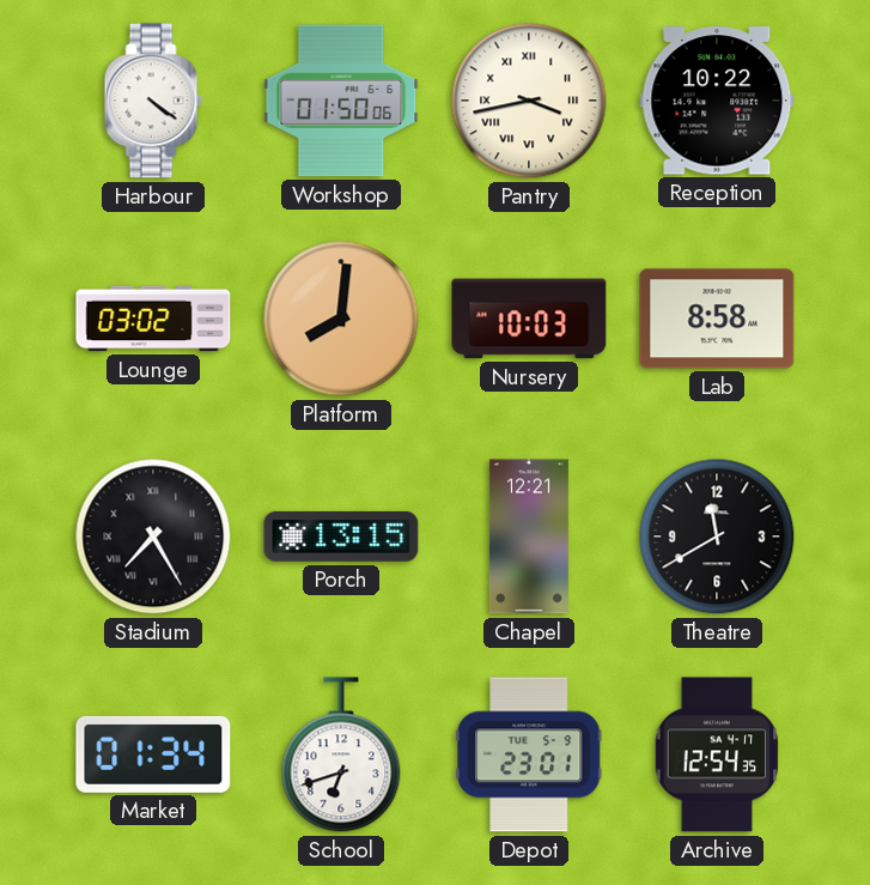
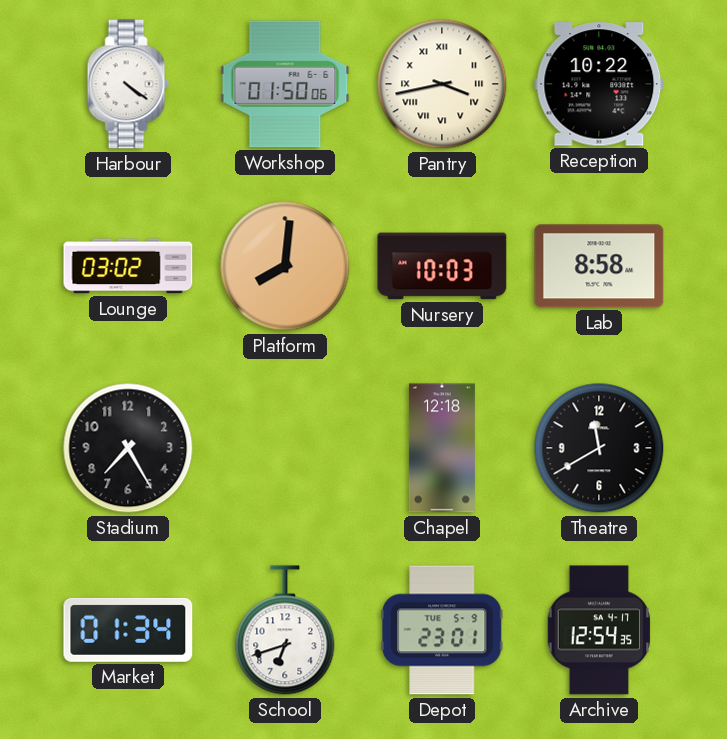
Stadium numerals: Roman -> Arabic (128, 448)
Porch: 13:15 -> none (341, 537)
Chapel: 12:21 -> 12:18 (442, 448)
